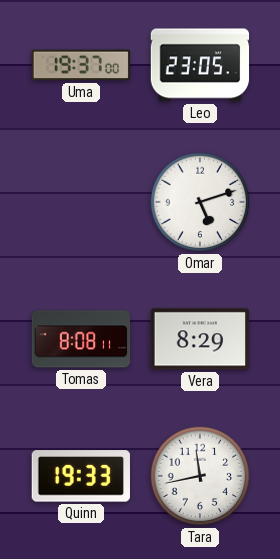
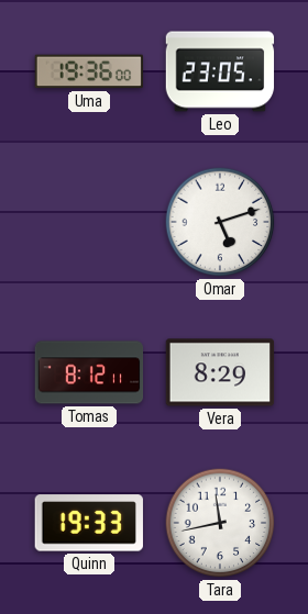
Uma: 19:37 -> 19:36 (88, 71)
Tomas: 8:08 -> 8:12 (89, 372)
